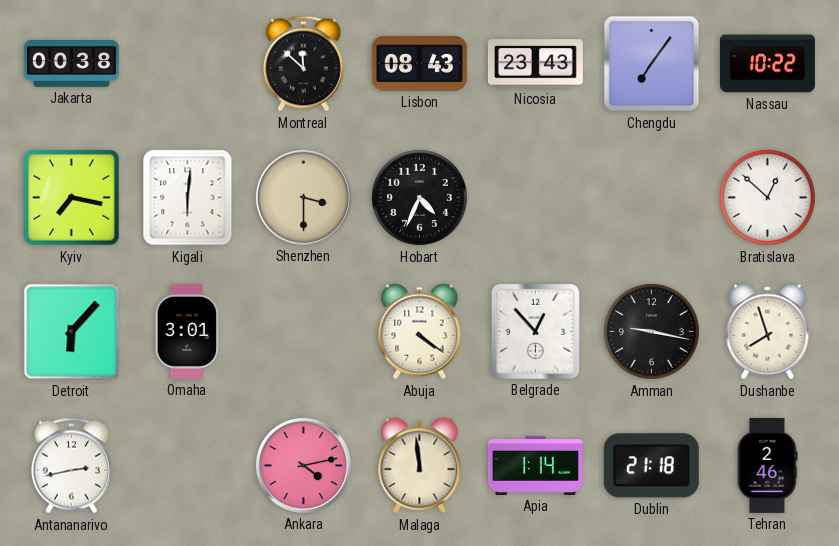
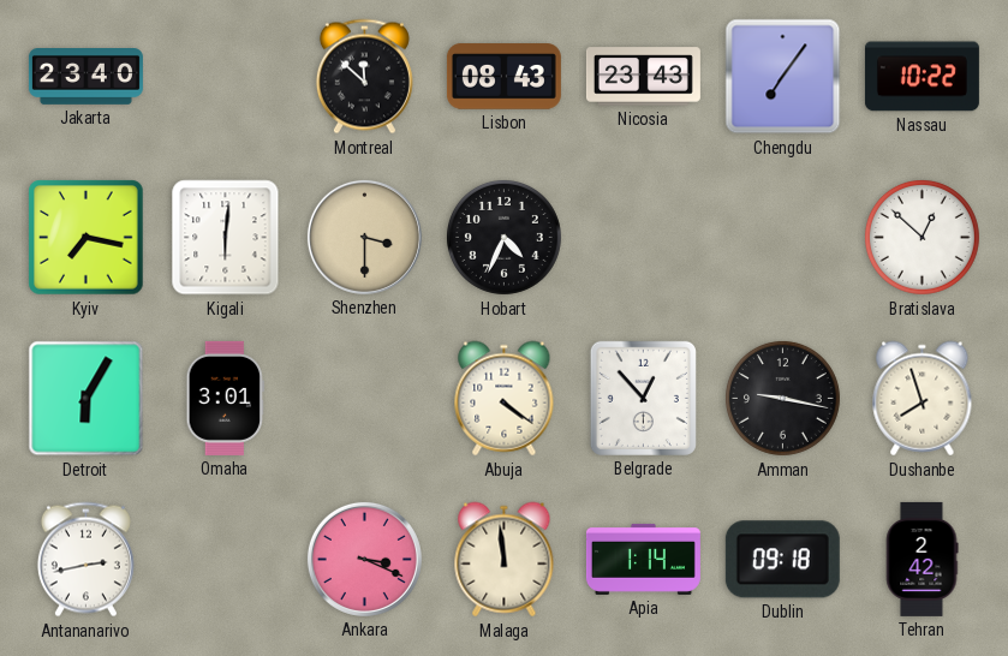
Jakarta: 00:38 -> 23:40 (85, 77)
Detroit: 6:07 -> 6:05 (87, 399)
Ankara: 4:13 -> 3:19 (364, 559)
Dublin: 21:18 -> 09:18 (782, 560)
Tehran: 2:46 -> 2:42 (921, 559)
